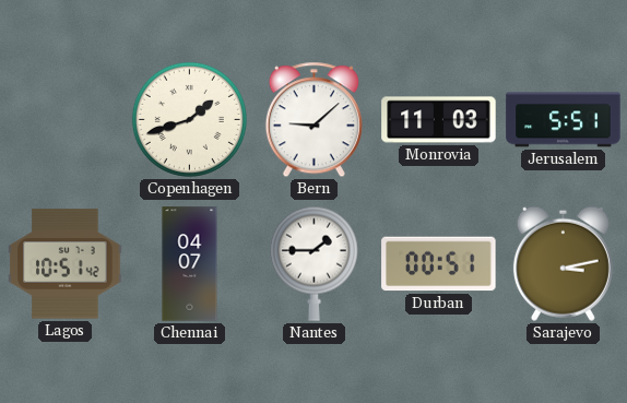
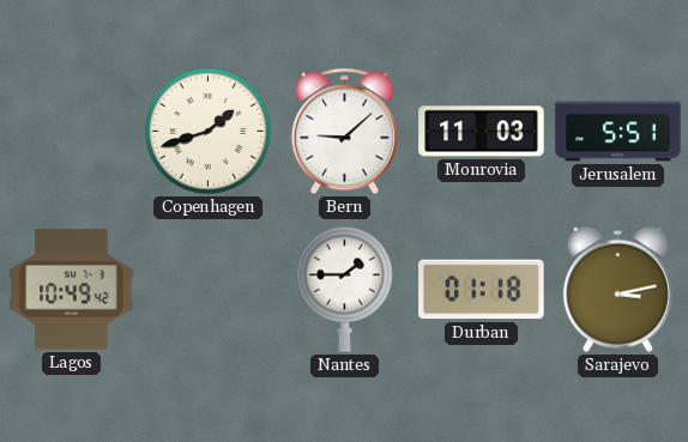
Lagos: 10:51 -> 10:49 (72, 290)
Chennai: 04:07 -> none (190, 264)
Durban: 00:51 -> 01:18 (482, 290)
